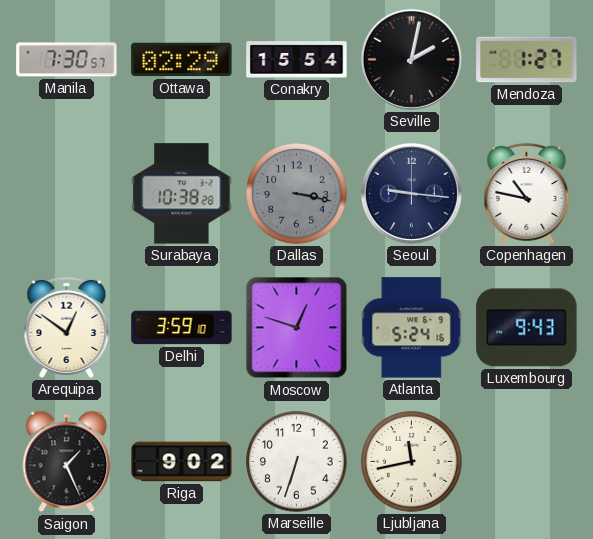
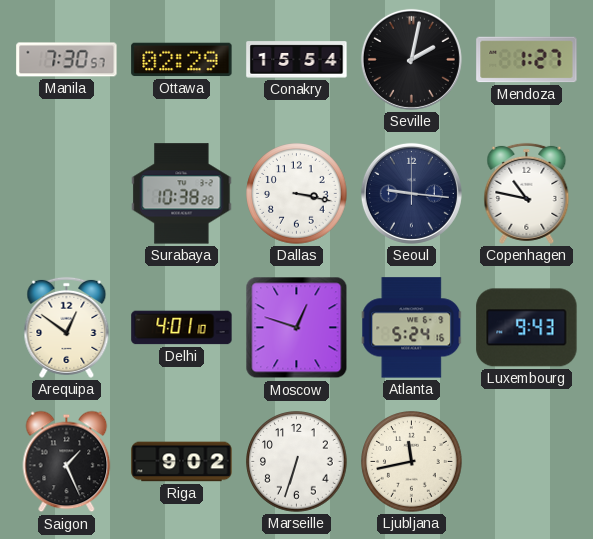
Dallas dial: grey -> white (297, 194)
Delhi: 3:59 -> 4:01 (182, 328)
